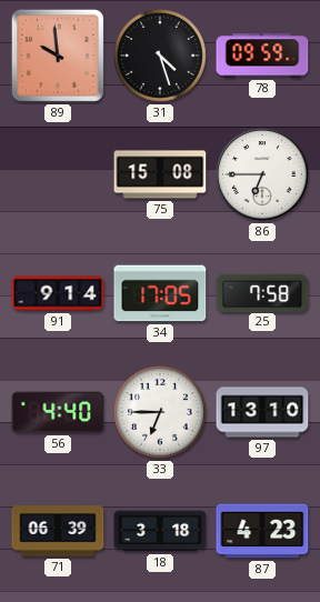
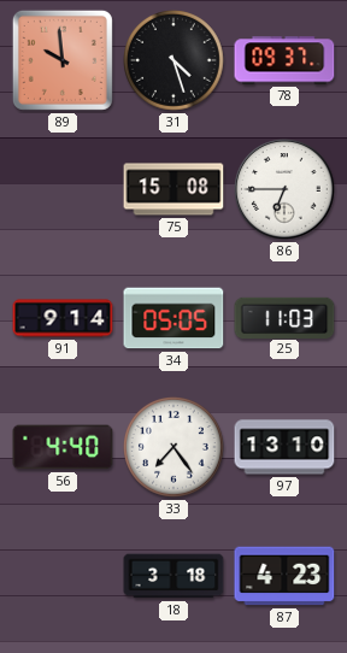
78: 09:59 -> 09:37 (284, 60)
34: 17:05 -> 05:05 (173, 318)
25: 7:58 -> 11:03 (284, 317)
33: 6:45 -> 7:24 (175, 448)
71: 06:39 -> none (58, 531)
